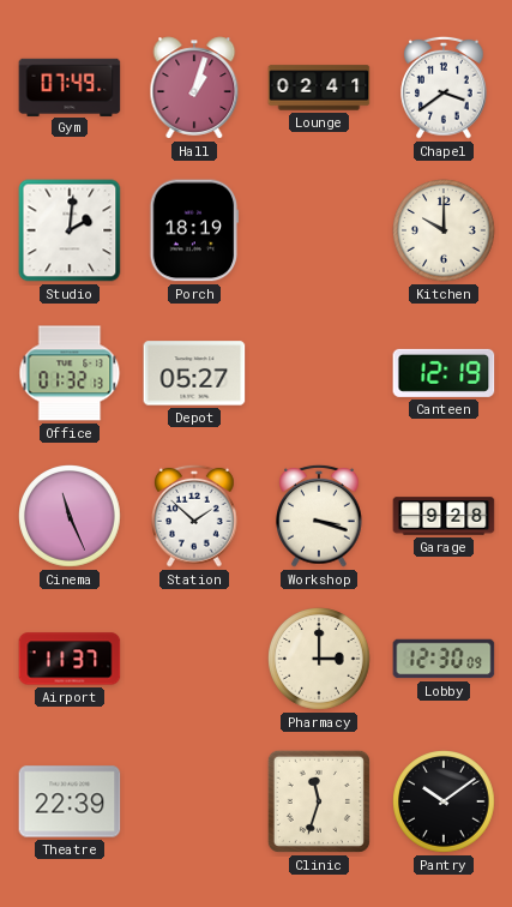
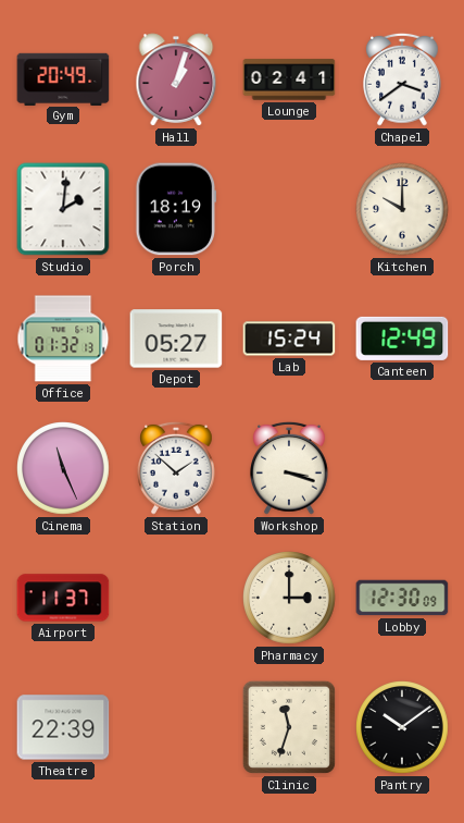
Gym: 07:49 -> 20:49 (63, 78)
Lab: none -> 15:24 (289, 339)
Canteen: 12:19 -> 12:49 (402, 339)
Garage: 9:28 -> none (444, 516)
